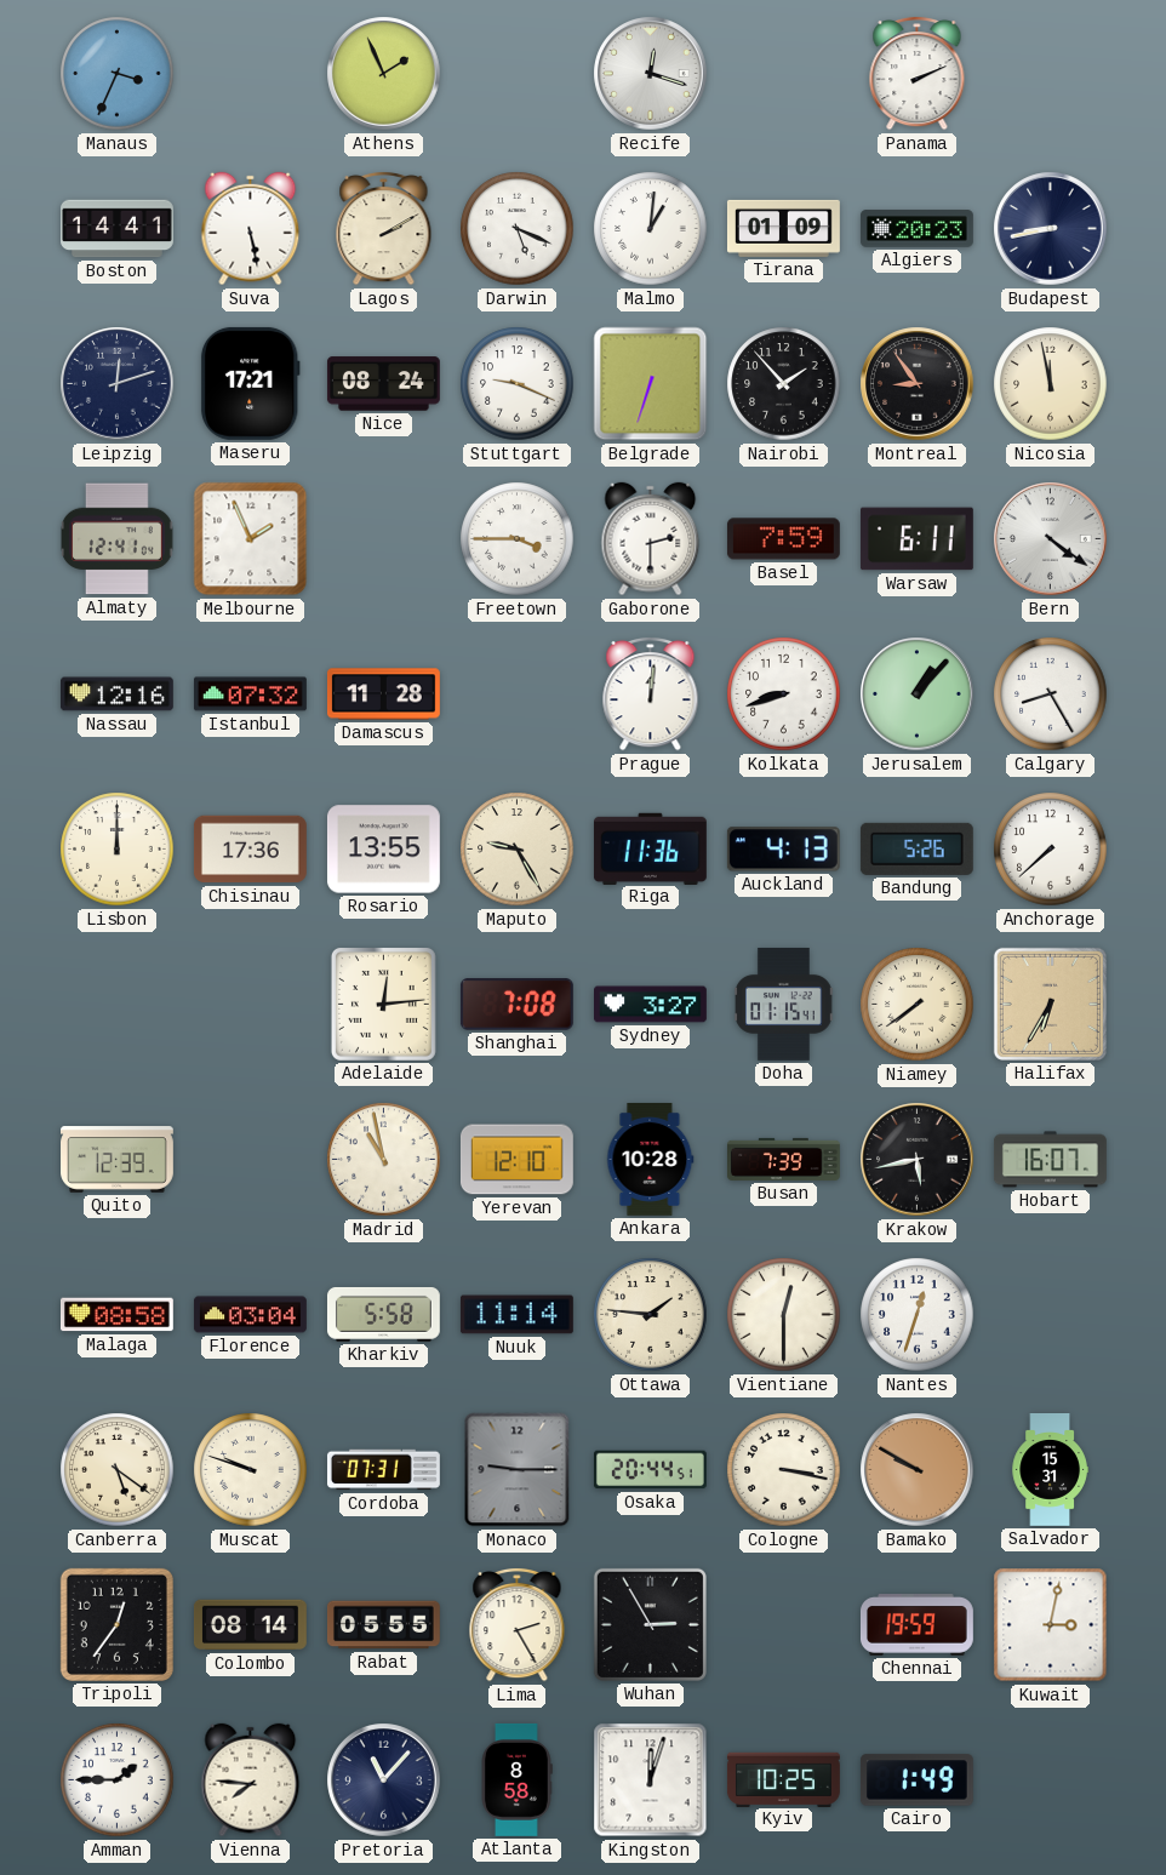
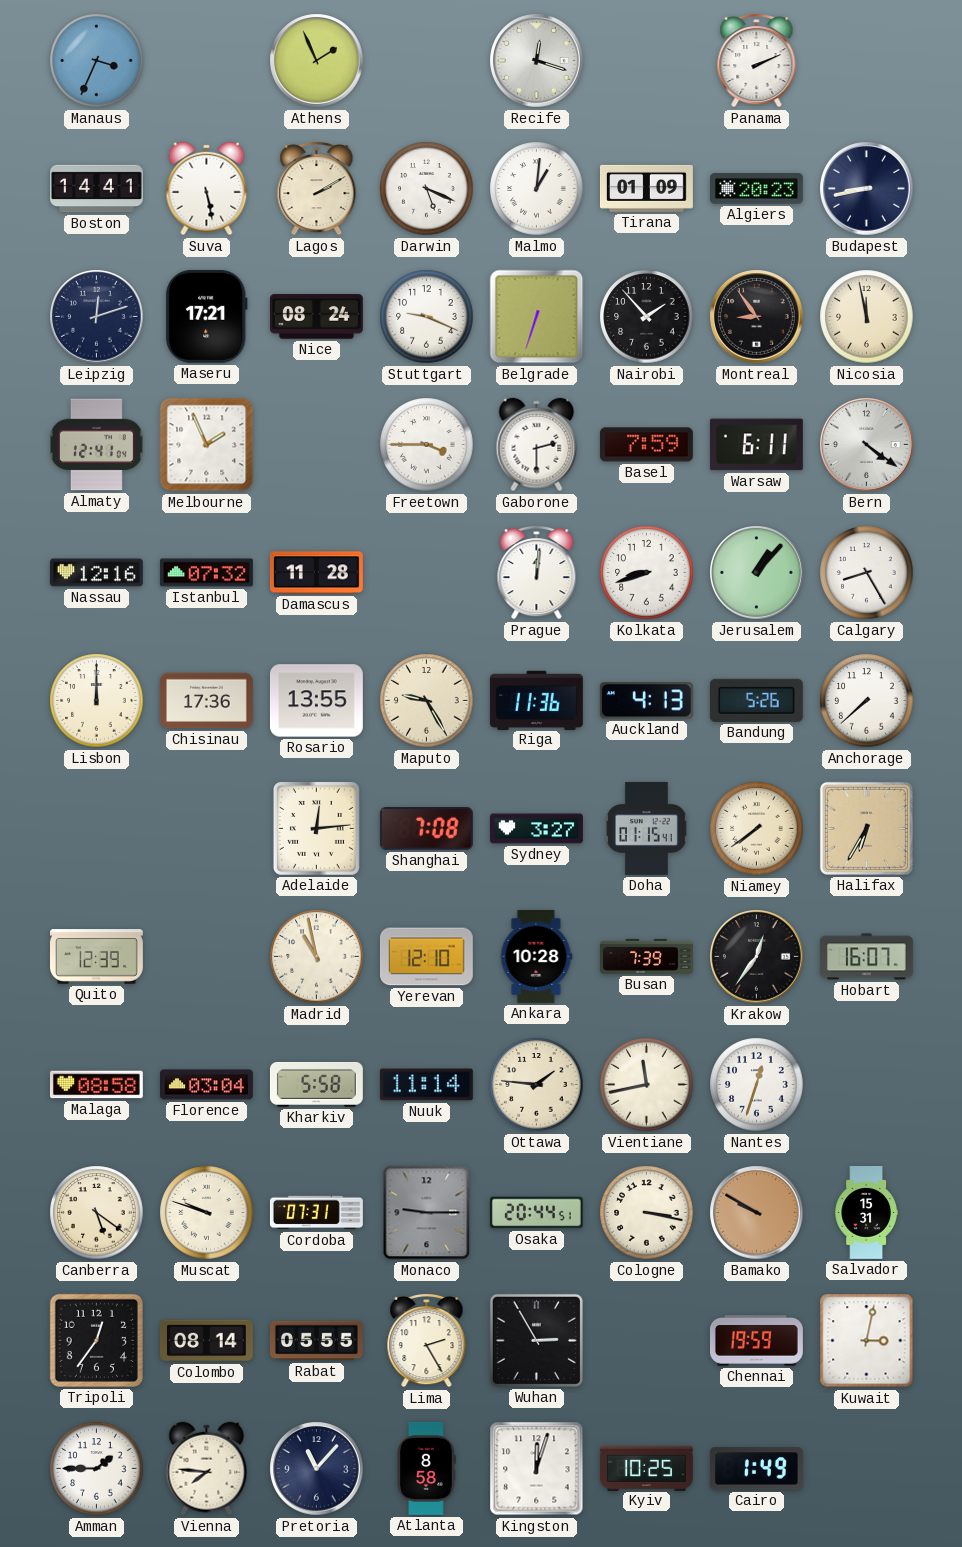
Krakow: 5:43 -> 12:36 (757, 957)
Vientiane: 12:30 -> 11:43 (647, 1085)
